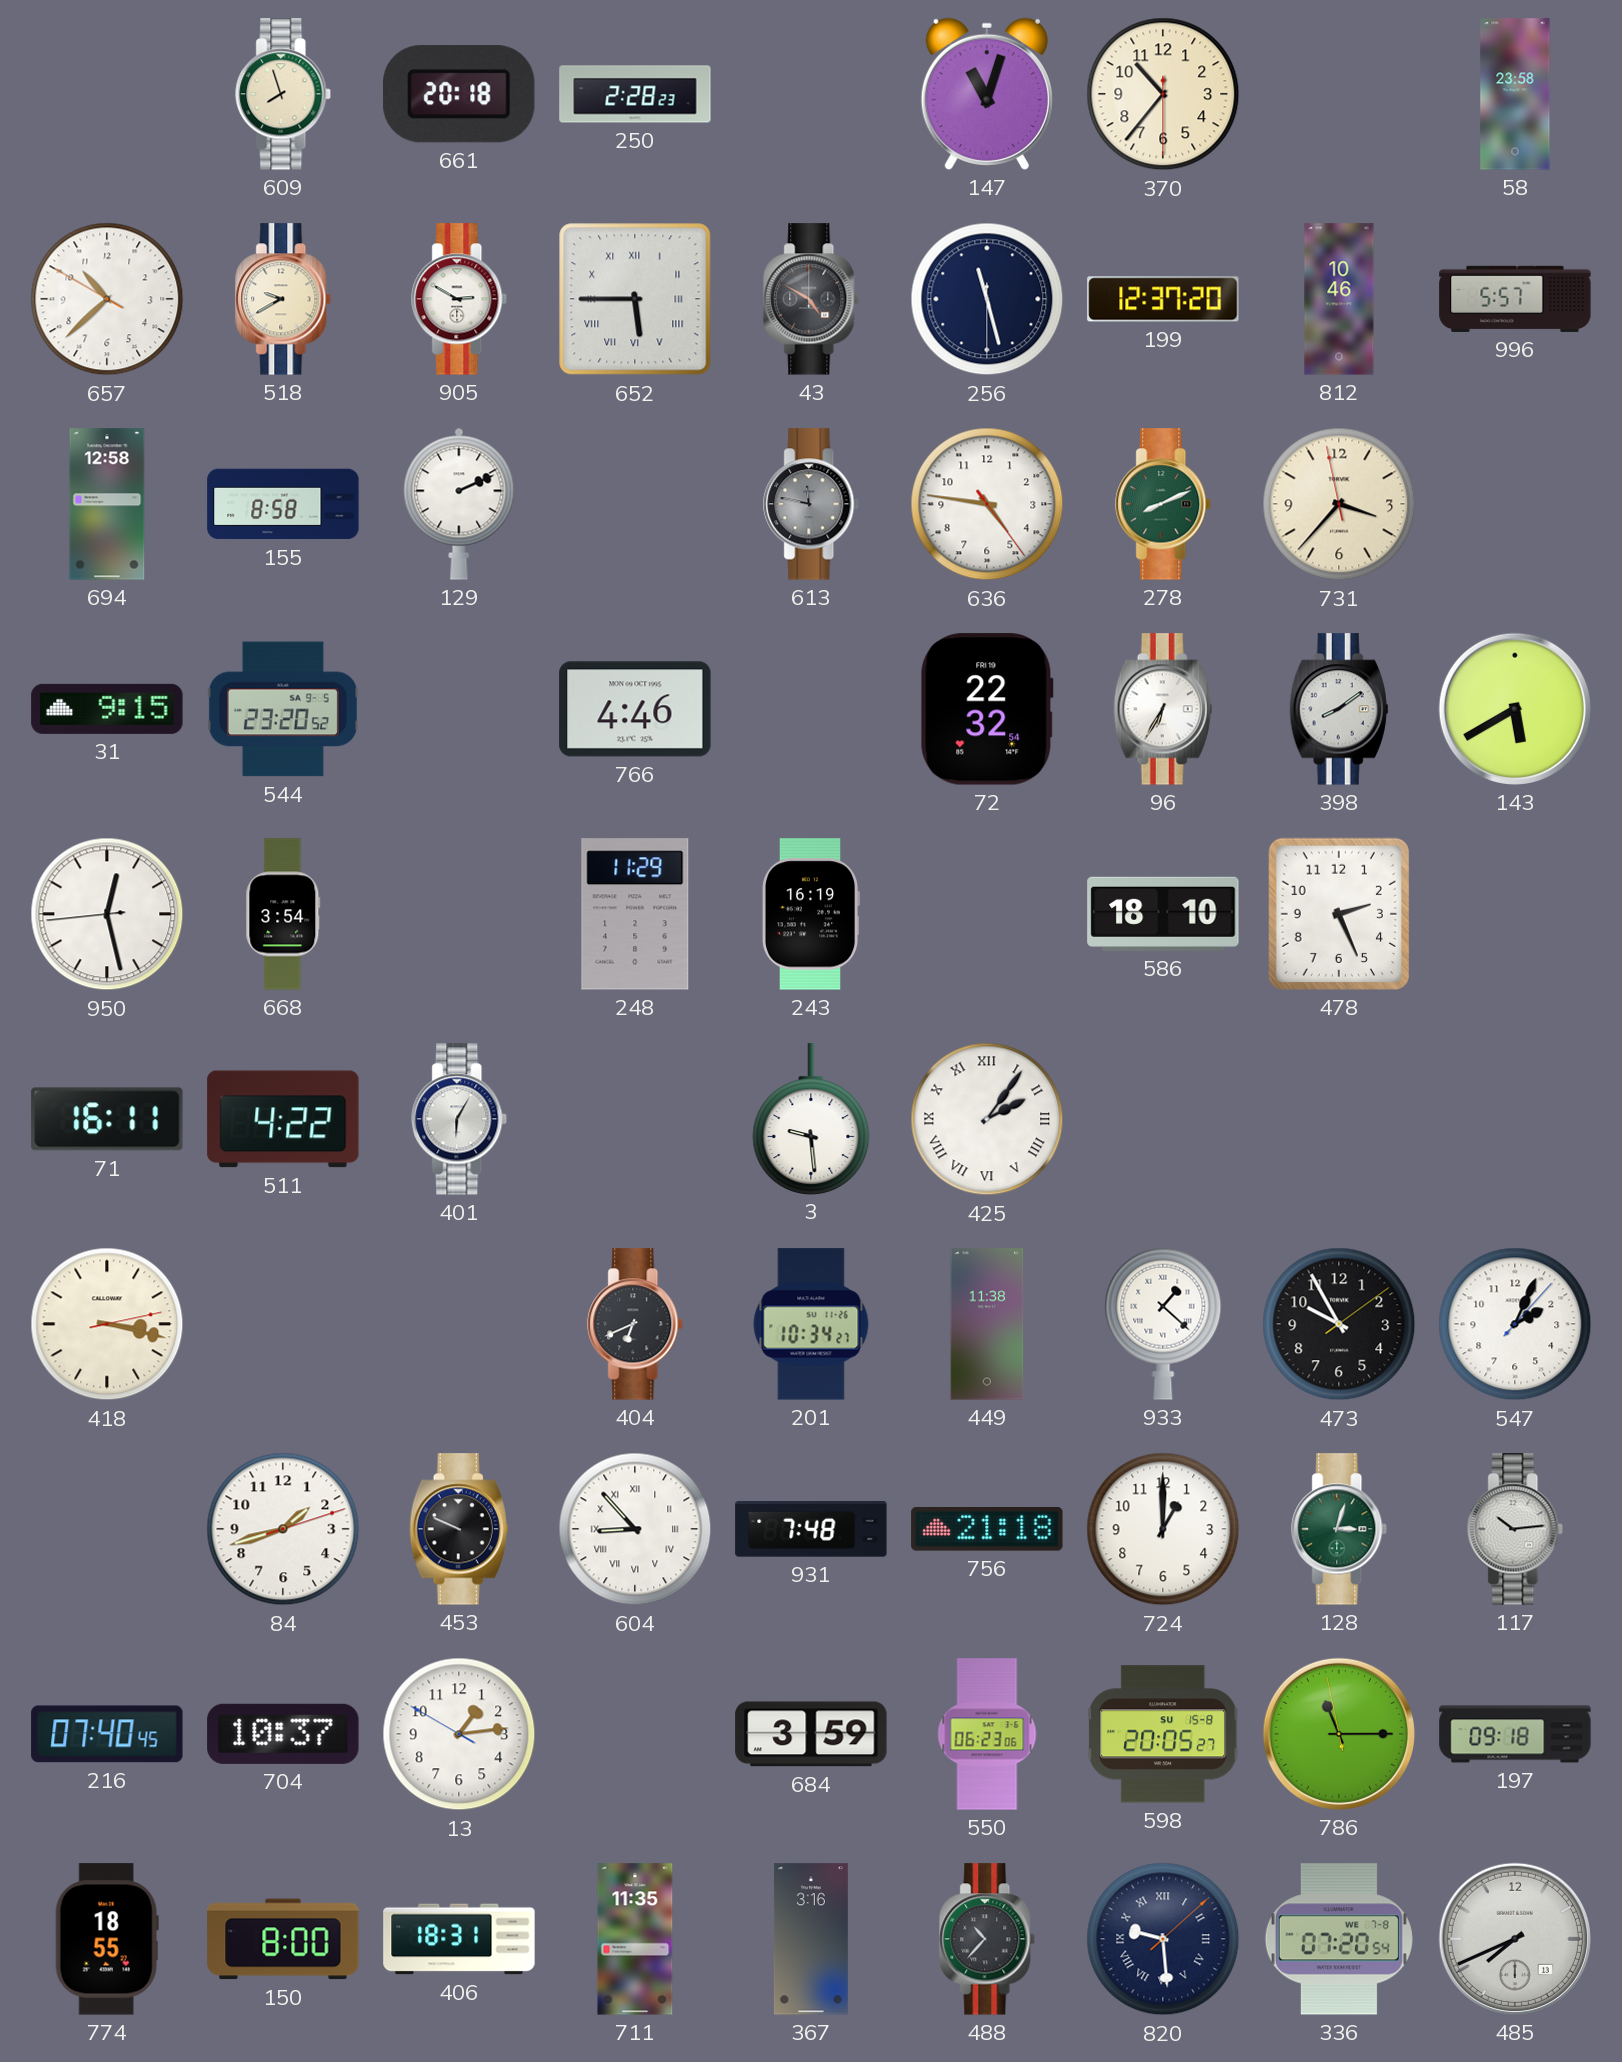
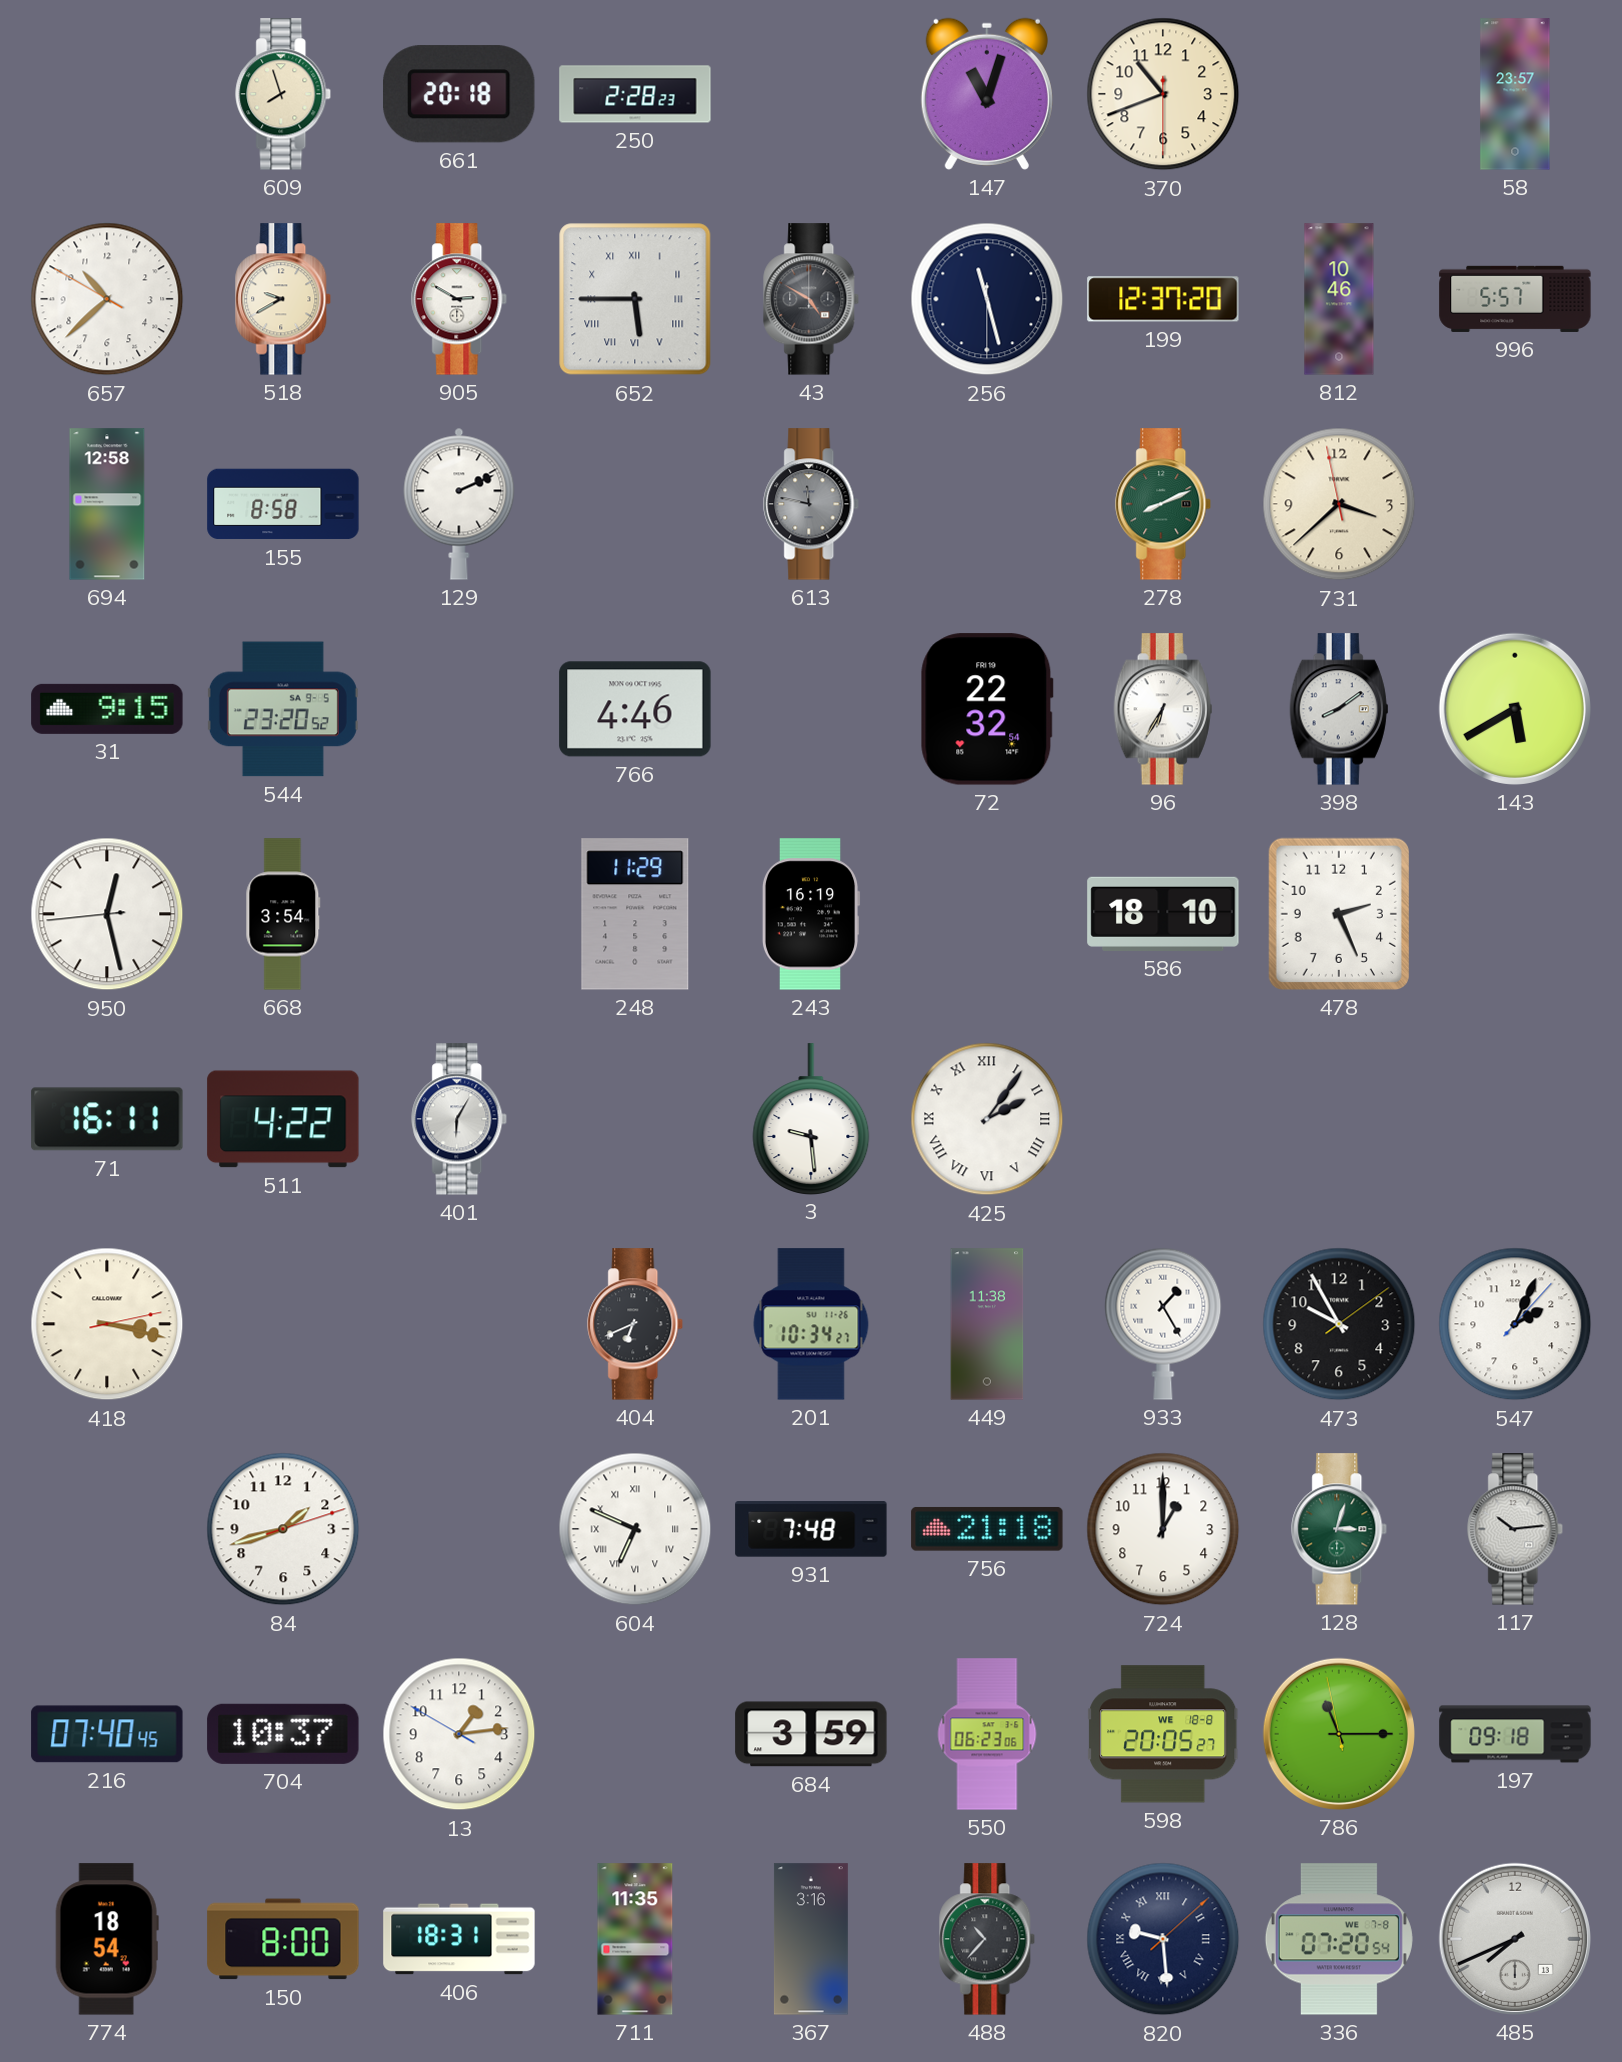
370: 10:36 -> 10:41 (1163, 94)
58: 23:58 -> 23:57 (1515, 94)
636: 4:46 -> none (987, 504)
731: 3:36 -> 3:37 (1339, 504)
933: 1:22 -> 1:25 (1163, 1324)
453: 9:49 -> none (459, 1529)
604: 8:53 -> 6:49 (635, 1529)
598 date: SU 15-8 -> WE 18-8 (1164, 1734)
774: 18:55 -> 18:54 (107, 1939)
